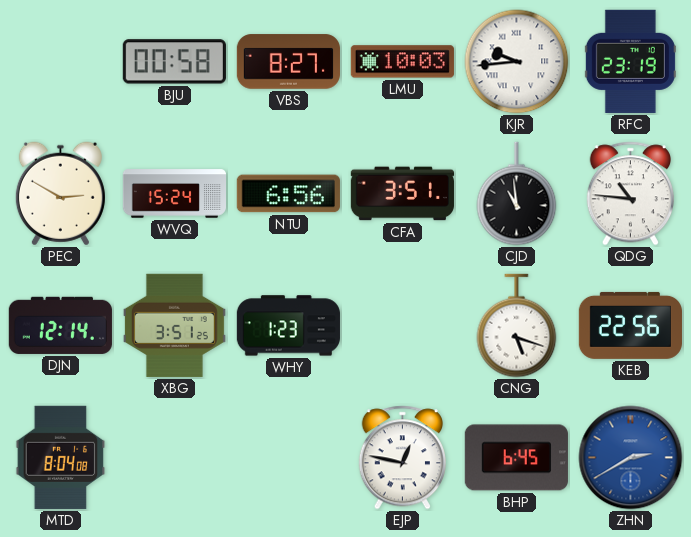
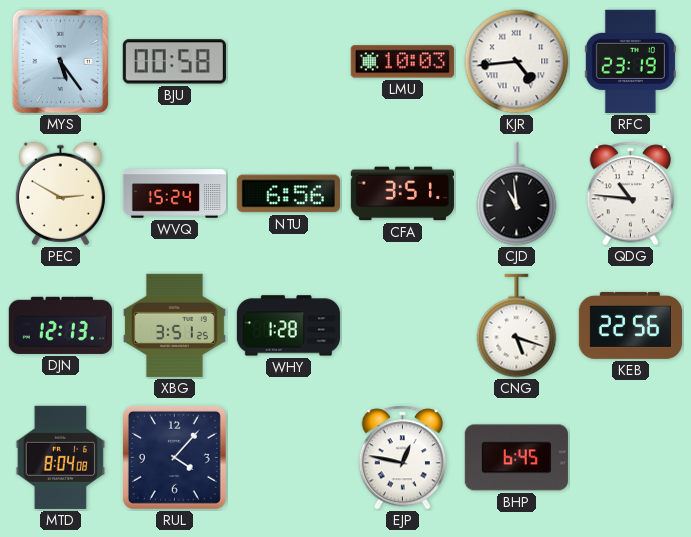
MYS: none -> 5:24 (61, 62)
VBS: 8:27 -> none (288, 62)
KJR: 9:44 -> 4:44 (517, 62)
DJN: 12:14 -> 12:13 (60, 325)
WHY: 1:23 -> 1:28 (288, 326)
RUL: none -> 4:07 (174, 457)
ZHN: 2:40 -> none (631, 458)
